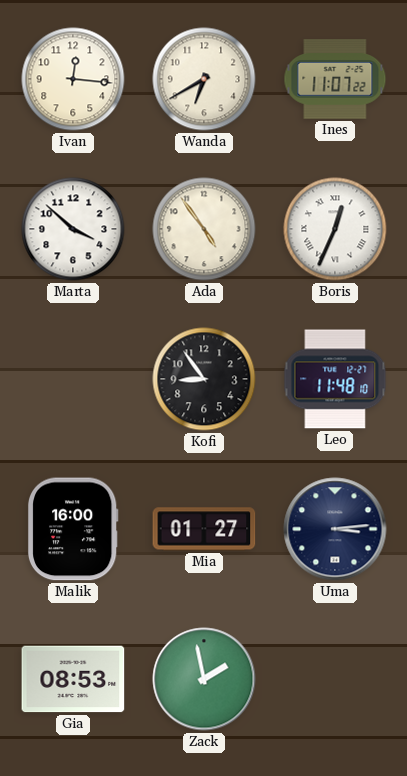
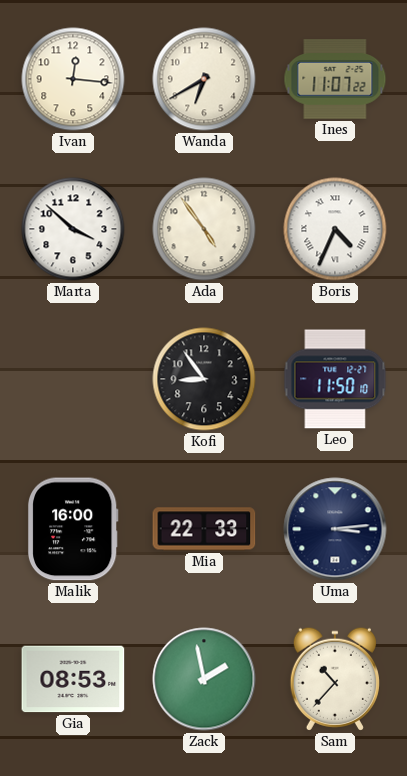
Boris: 12:34 -> 4:34 (335, 229)
Leo: 11:48 -> 11:50 (335, 379)
Mia: 01:27 -> 22:33 (204, 529)
Sam: none -> 10:37 (335, 679)
